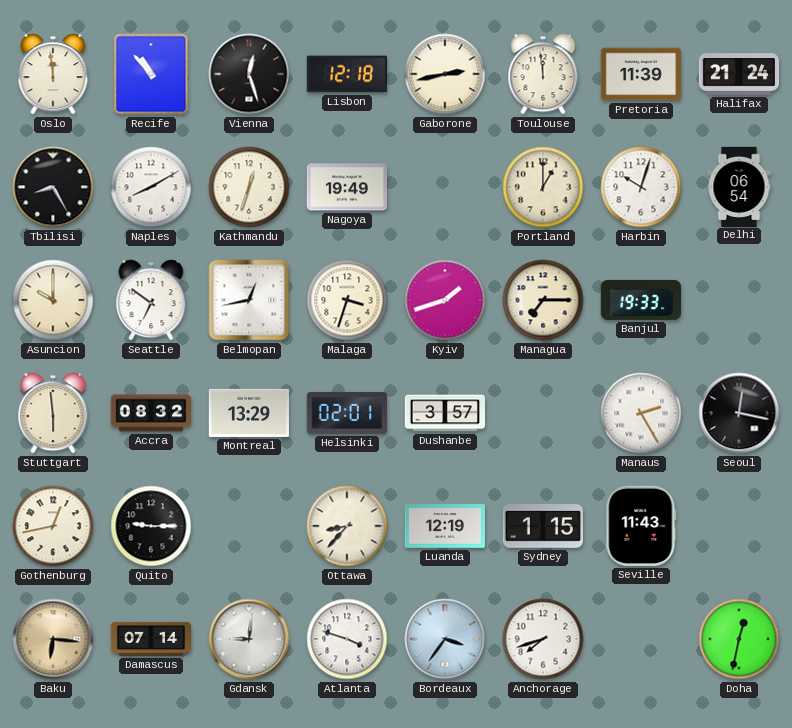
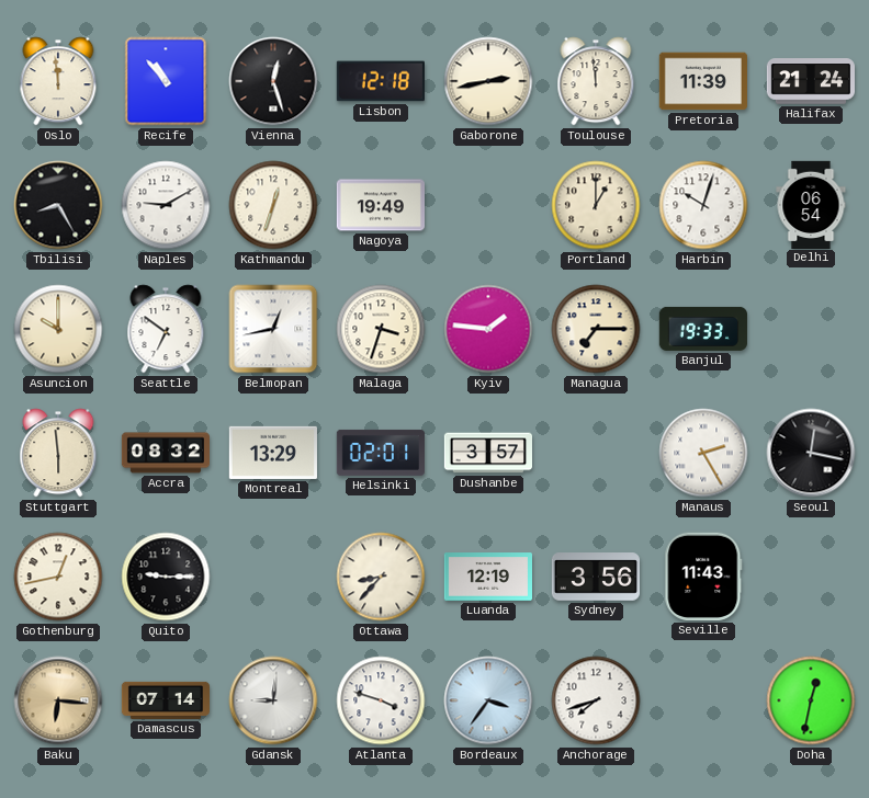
Naples: 8:10 -> 9:10 (166, 205)
Kyiv: 1:42 -> 1:46 (488, 329)
Sydney: 1:15 -> 3:56 (595, 577)
